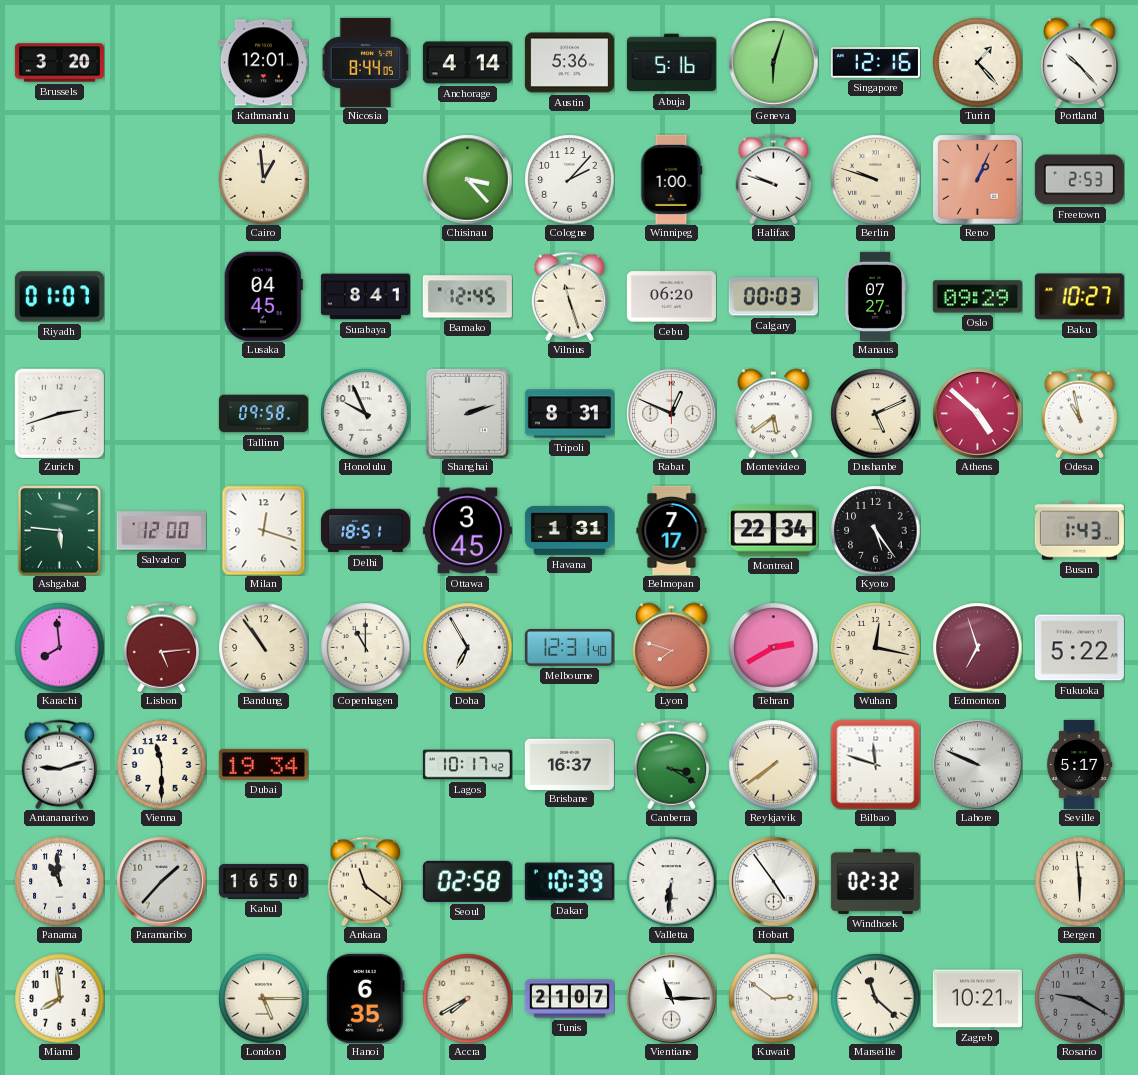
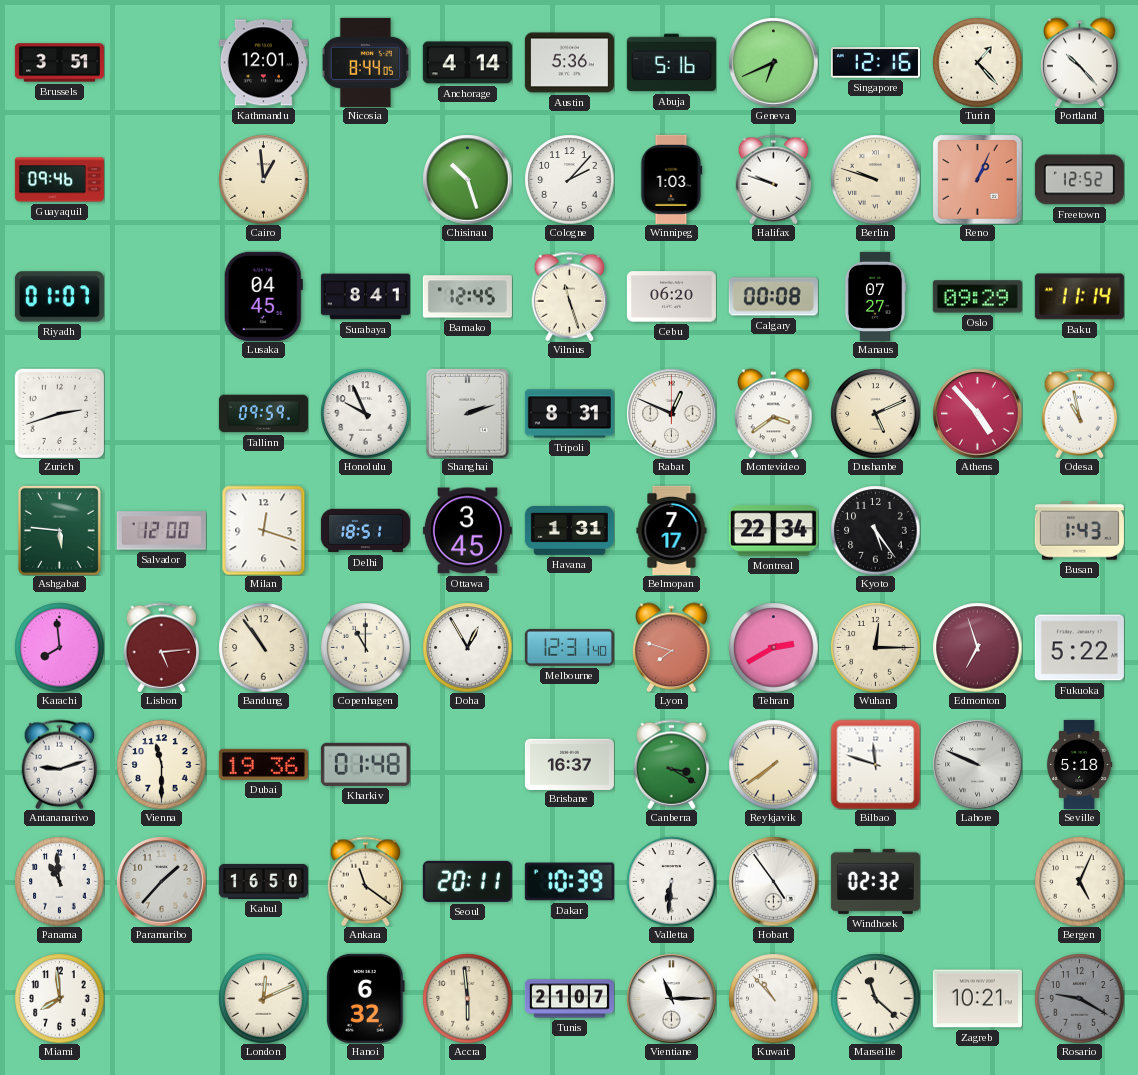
Brussels: 3:20 -> 3:51 (59, 63)
Geneva: 6:03 -> 6:41 (773, 62)
Guayaquil: none -> 09:46 (59, 180)
Chisinau: 3:23 -> 10:27 (467, 179)
Winnipeg: 1:00 -> 1:03 (672, 179)
Freetown: 2:53 -> 12:52 (1079, 180)
Calgary: 00:03 -> 00:08 (773, 297)
Baku: 10:27 -> 11:14 (1079, 297)
Tallinn: 09:58 -> 09:59 (263, 414)
Montevideo: 5:39 -> 3:39 (774, 413)
Athens: 4:52 -> 4:53 (977, 413)
Doha: 6:55 -> 12:55 (467, 647)
Wuhan: 12:17 -> 12:15 (875, 647)
Dubai: 19:34 -> 19:36 (263, 764)
Kharkiv: none -> 01:48 (365, 764)
Lagos: 10:17 -> none (467, 765)
Seville: 5:17 -> 5:18 (1079, 764)
Seoul: 02:58 -> 20:11 (467, 881)
Bergen: 5:59 -> 5:04 (1079, 881)
London: 5:15 -> 12:11 (263, 998)
Hanoi: 6:35 -> 6:32 (366, 998)
Accra: 7:40 -> 5:59 (467, 998)
Kuwait: 2:51 -> 10:53 (773, 998)
